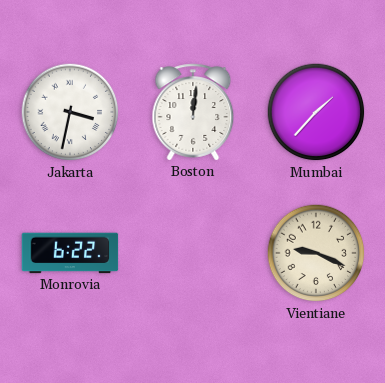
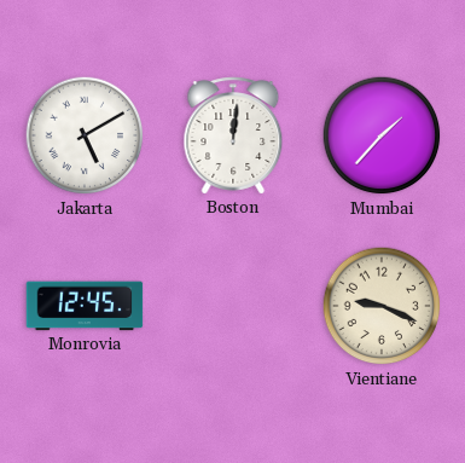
Jakarta: 3:32 -> 5:10 (85, 135)
Monrovia: 6:22 -> 12:45 (85, 306)
